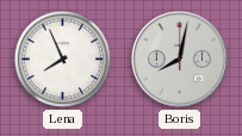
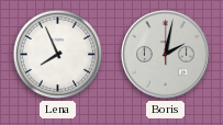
Boris: 8:02 -> 2:02 (165, 54)
